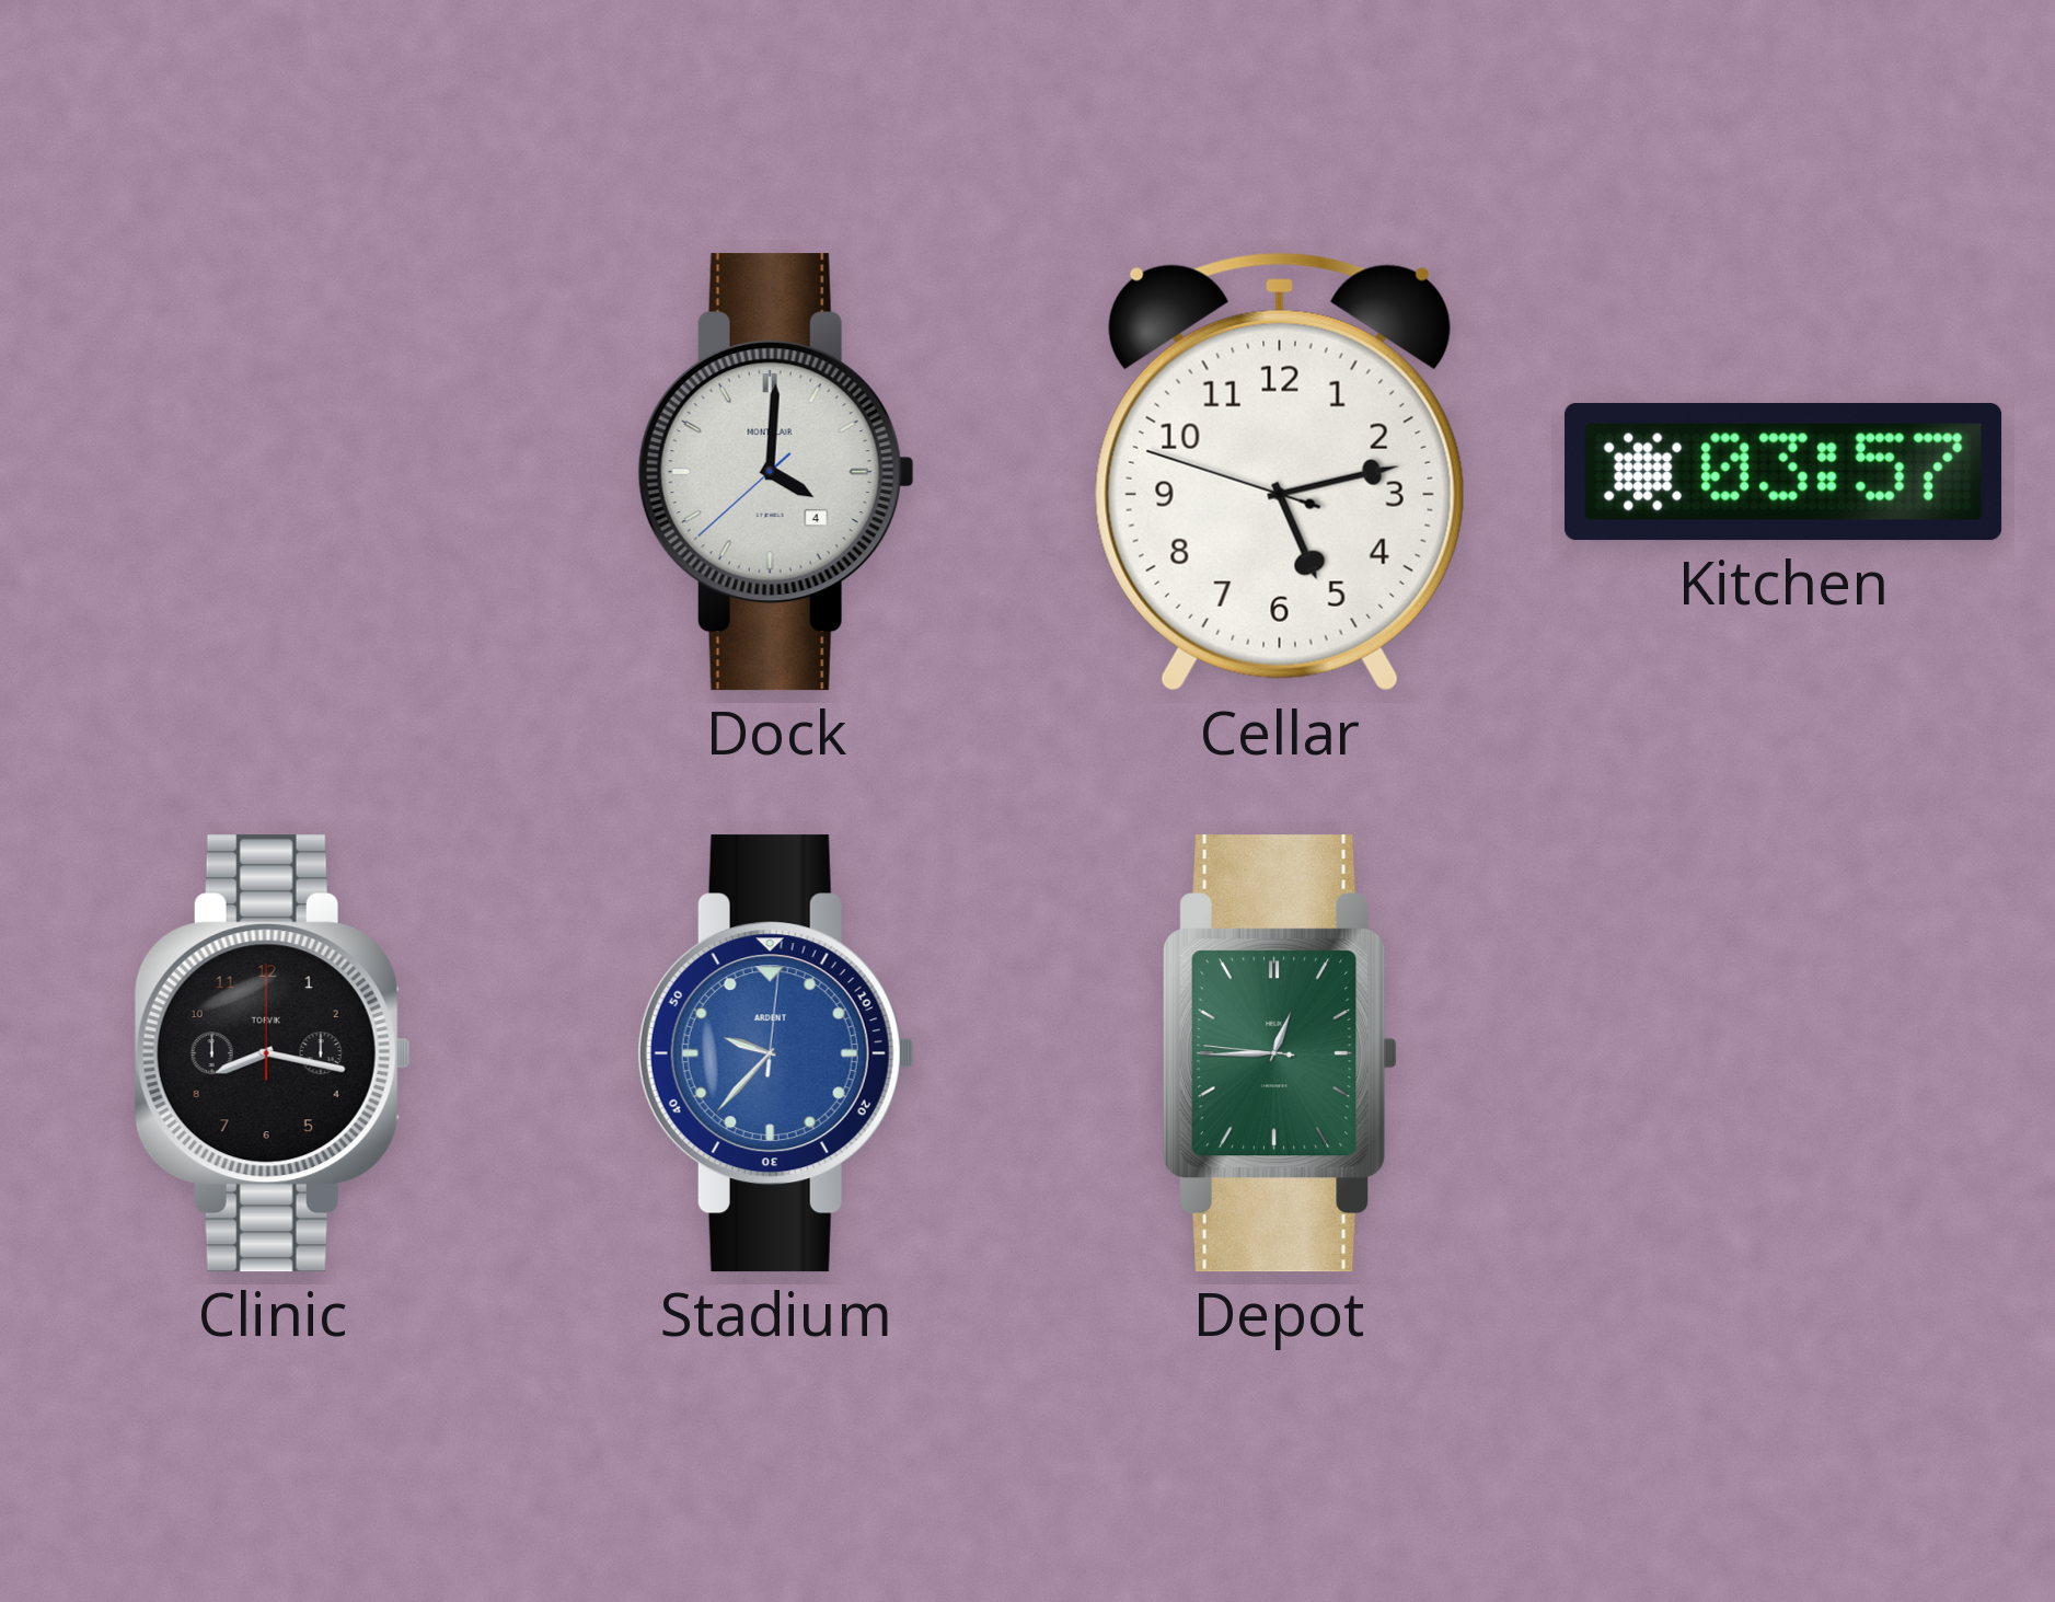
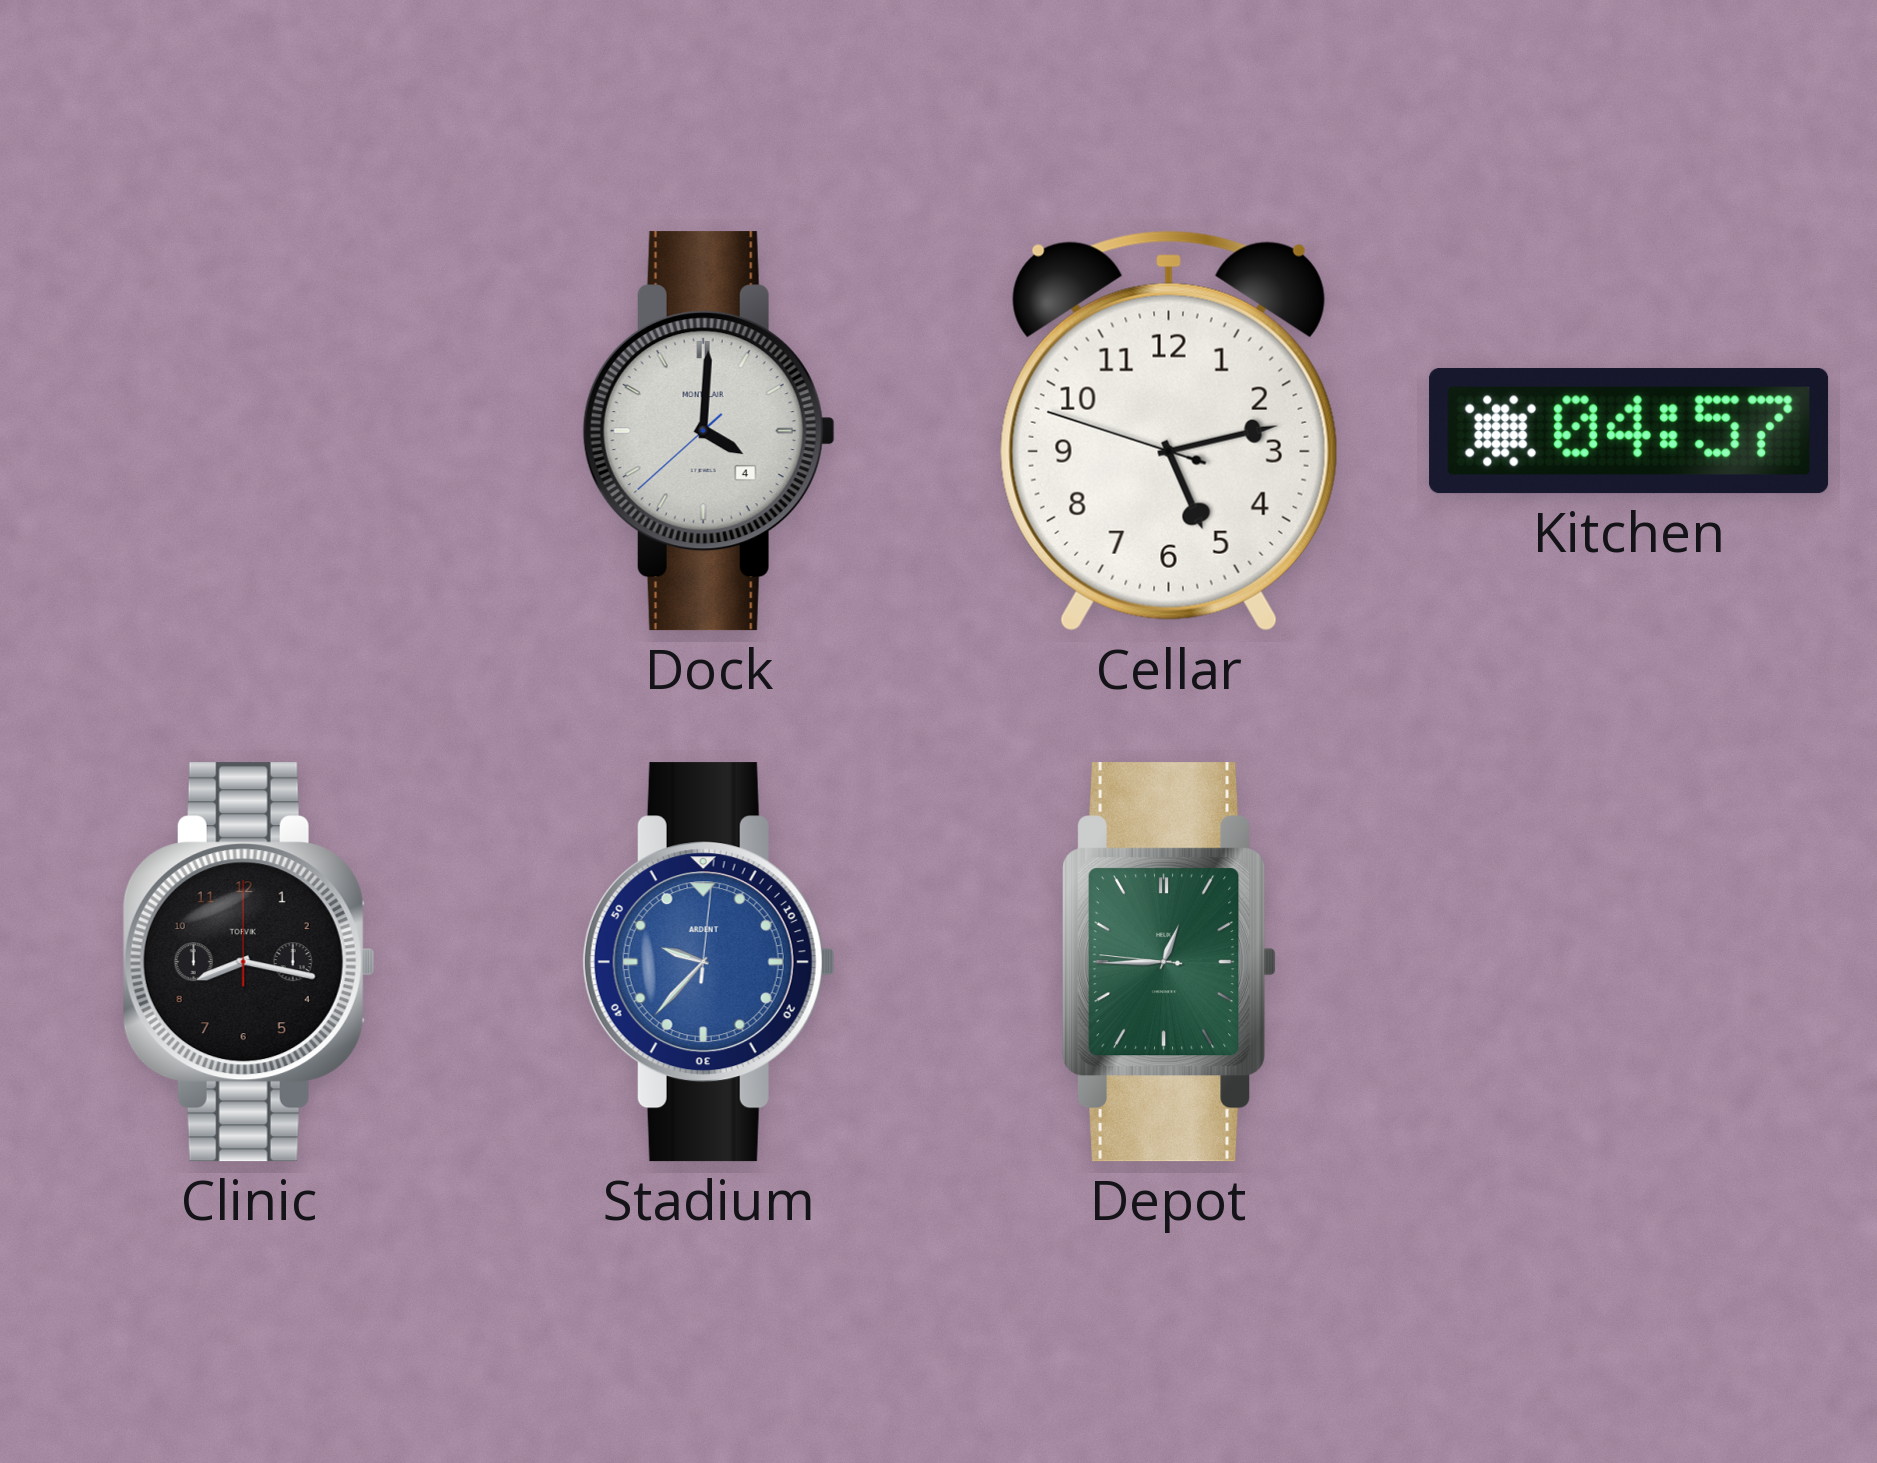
Kitchen: 03:57 -> 04:57 (1629, 432)
